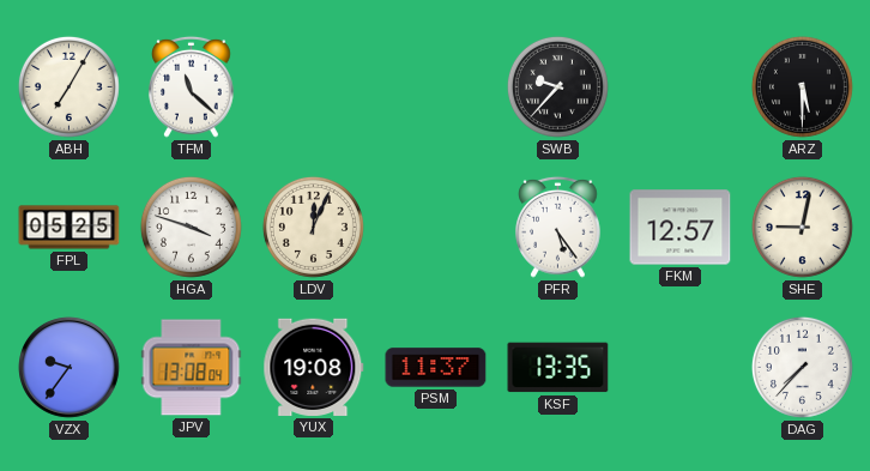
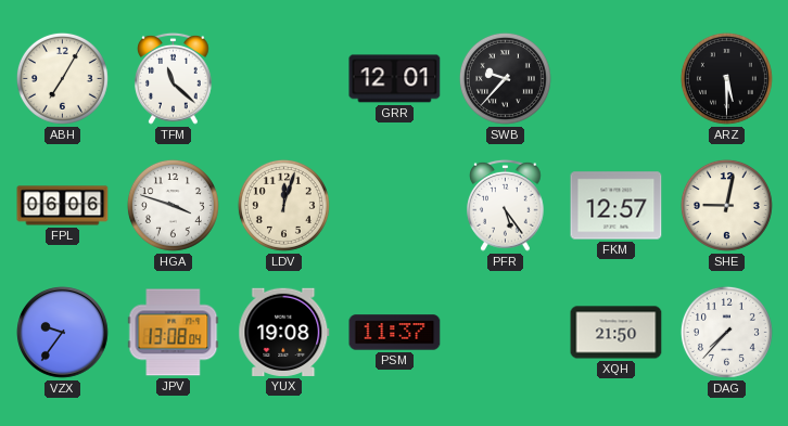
GRR: none -> 12:01 (395, 79)
FPL: 05:25 -> 06:06 (63, 206)
LDV: 12:04 -> 12:03 (283, 205)
KSF: 13:35 -> none (558, 368)
XQH: none -> 21:50 (617, 333)
